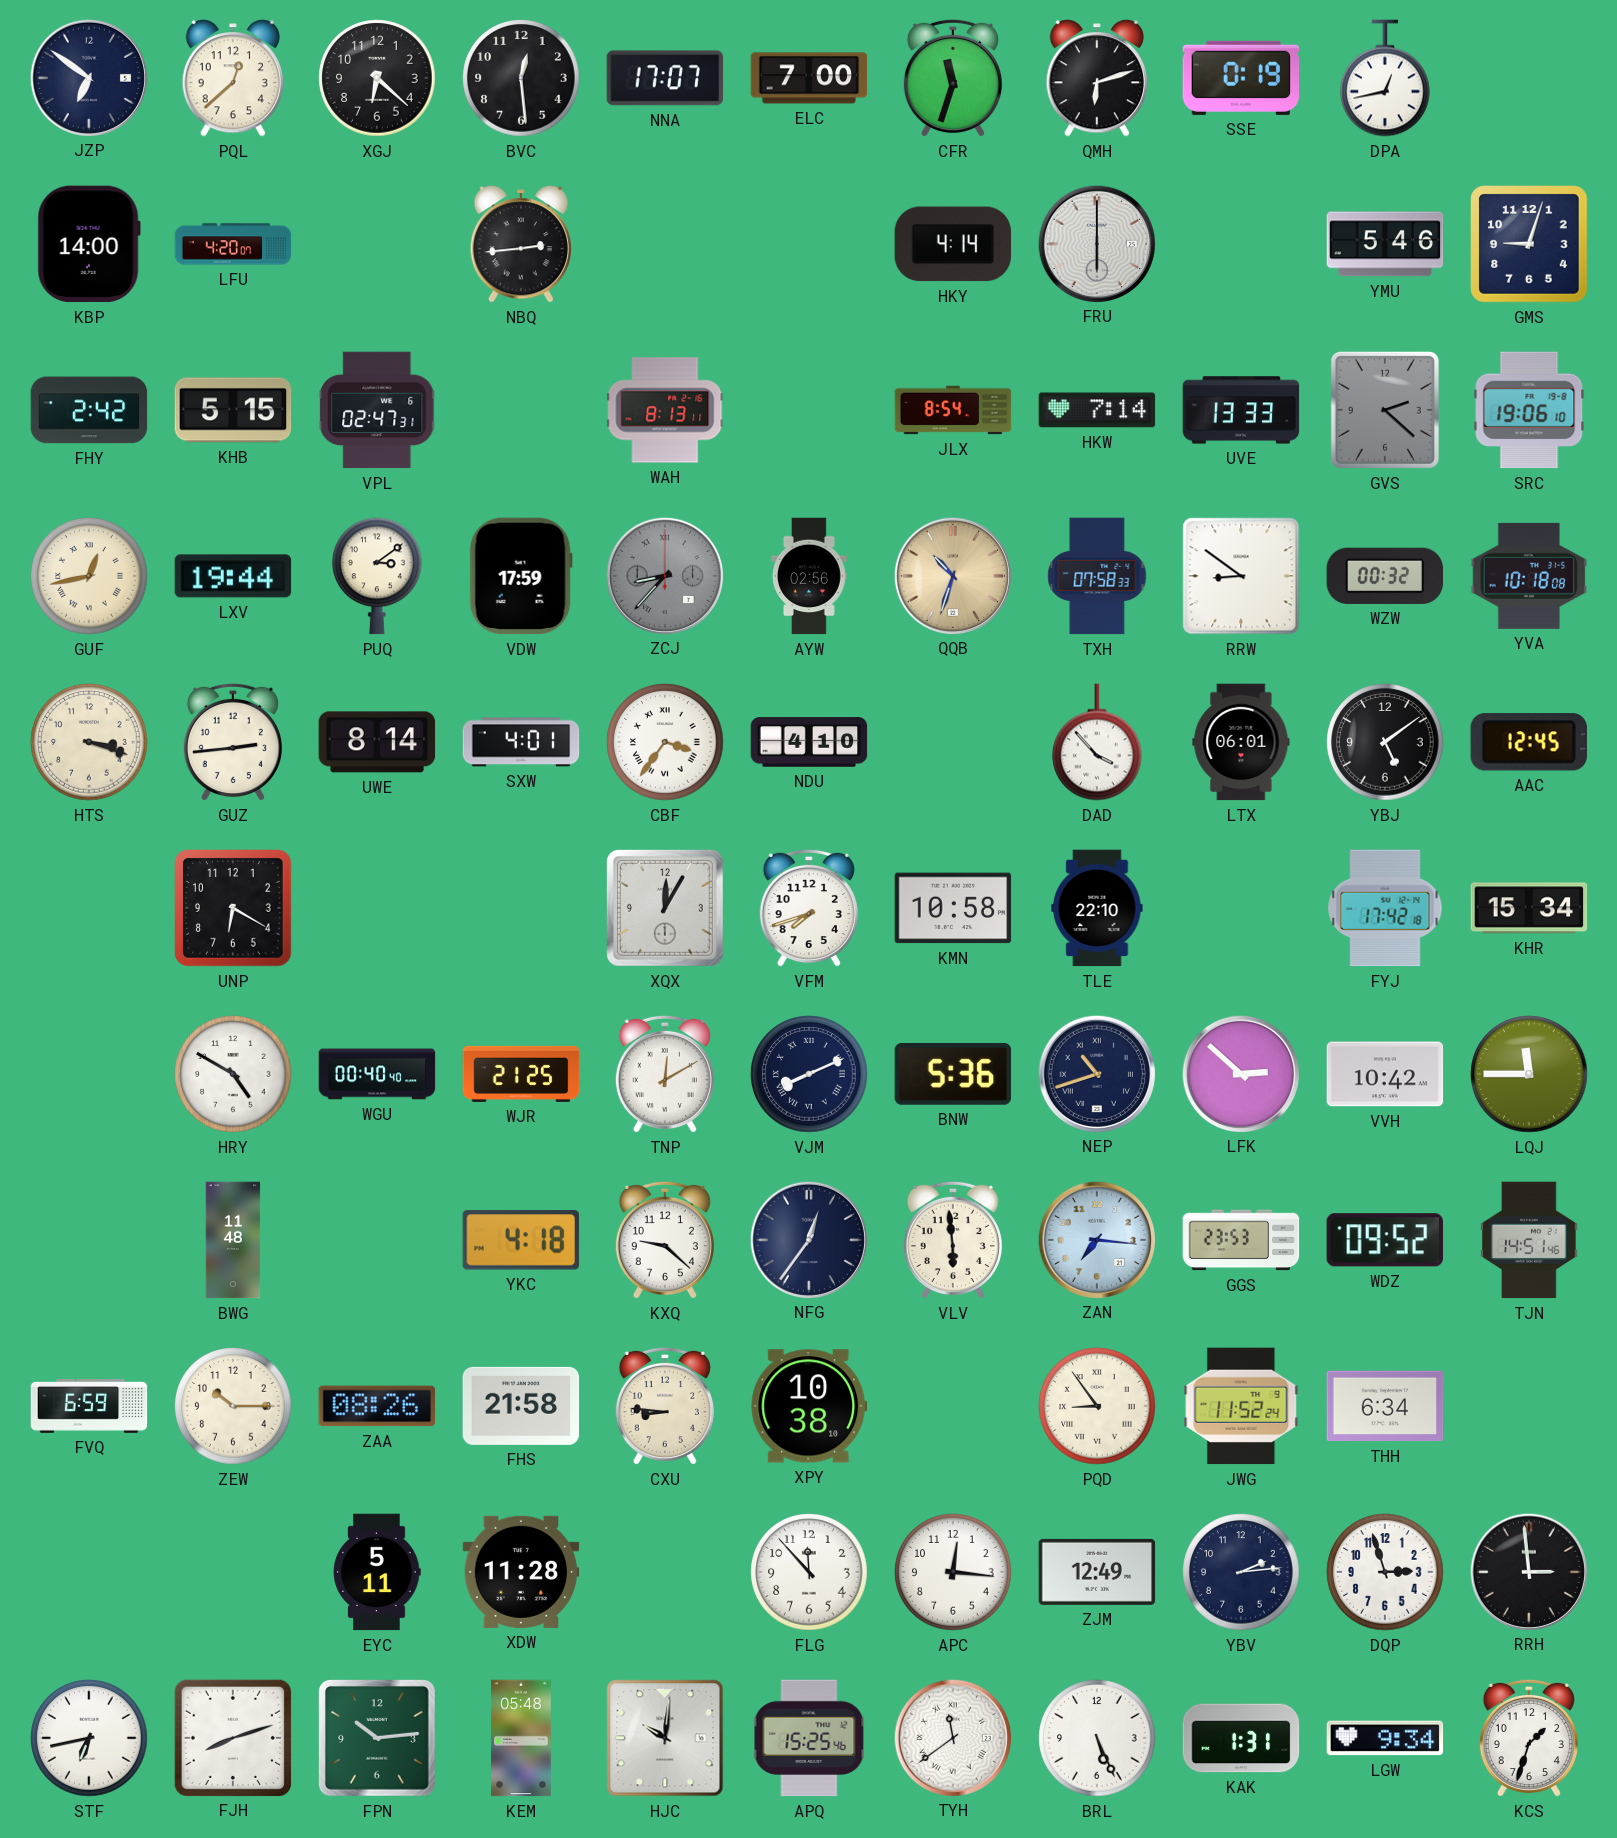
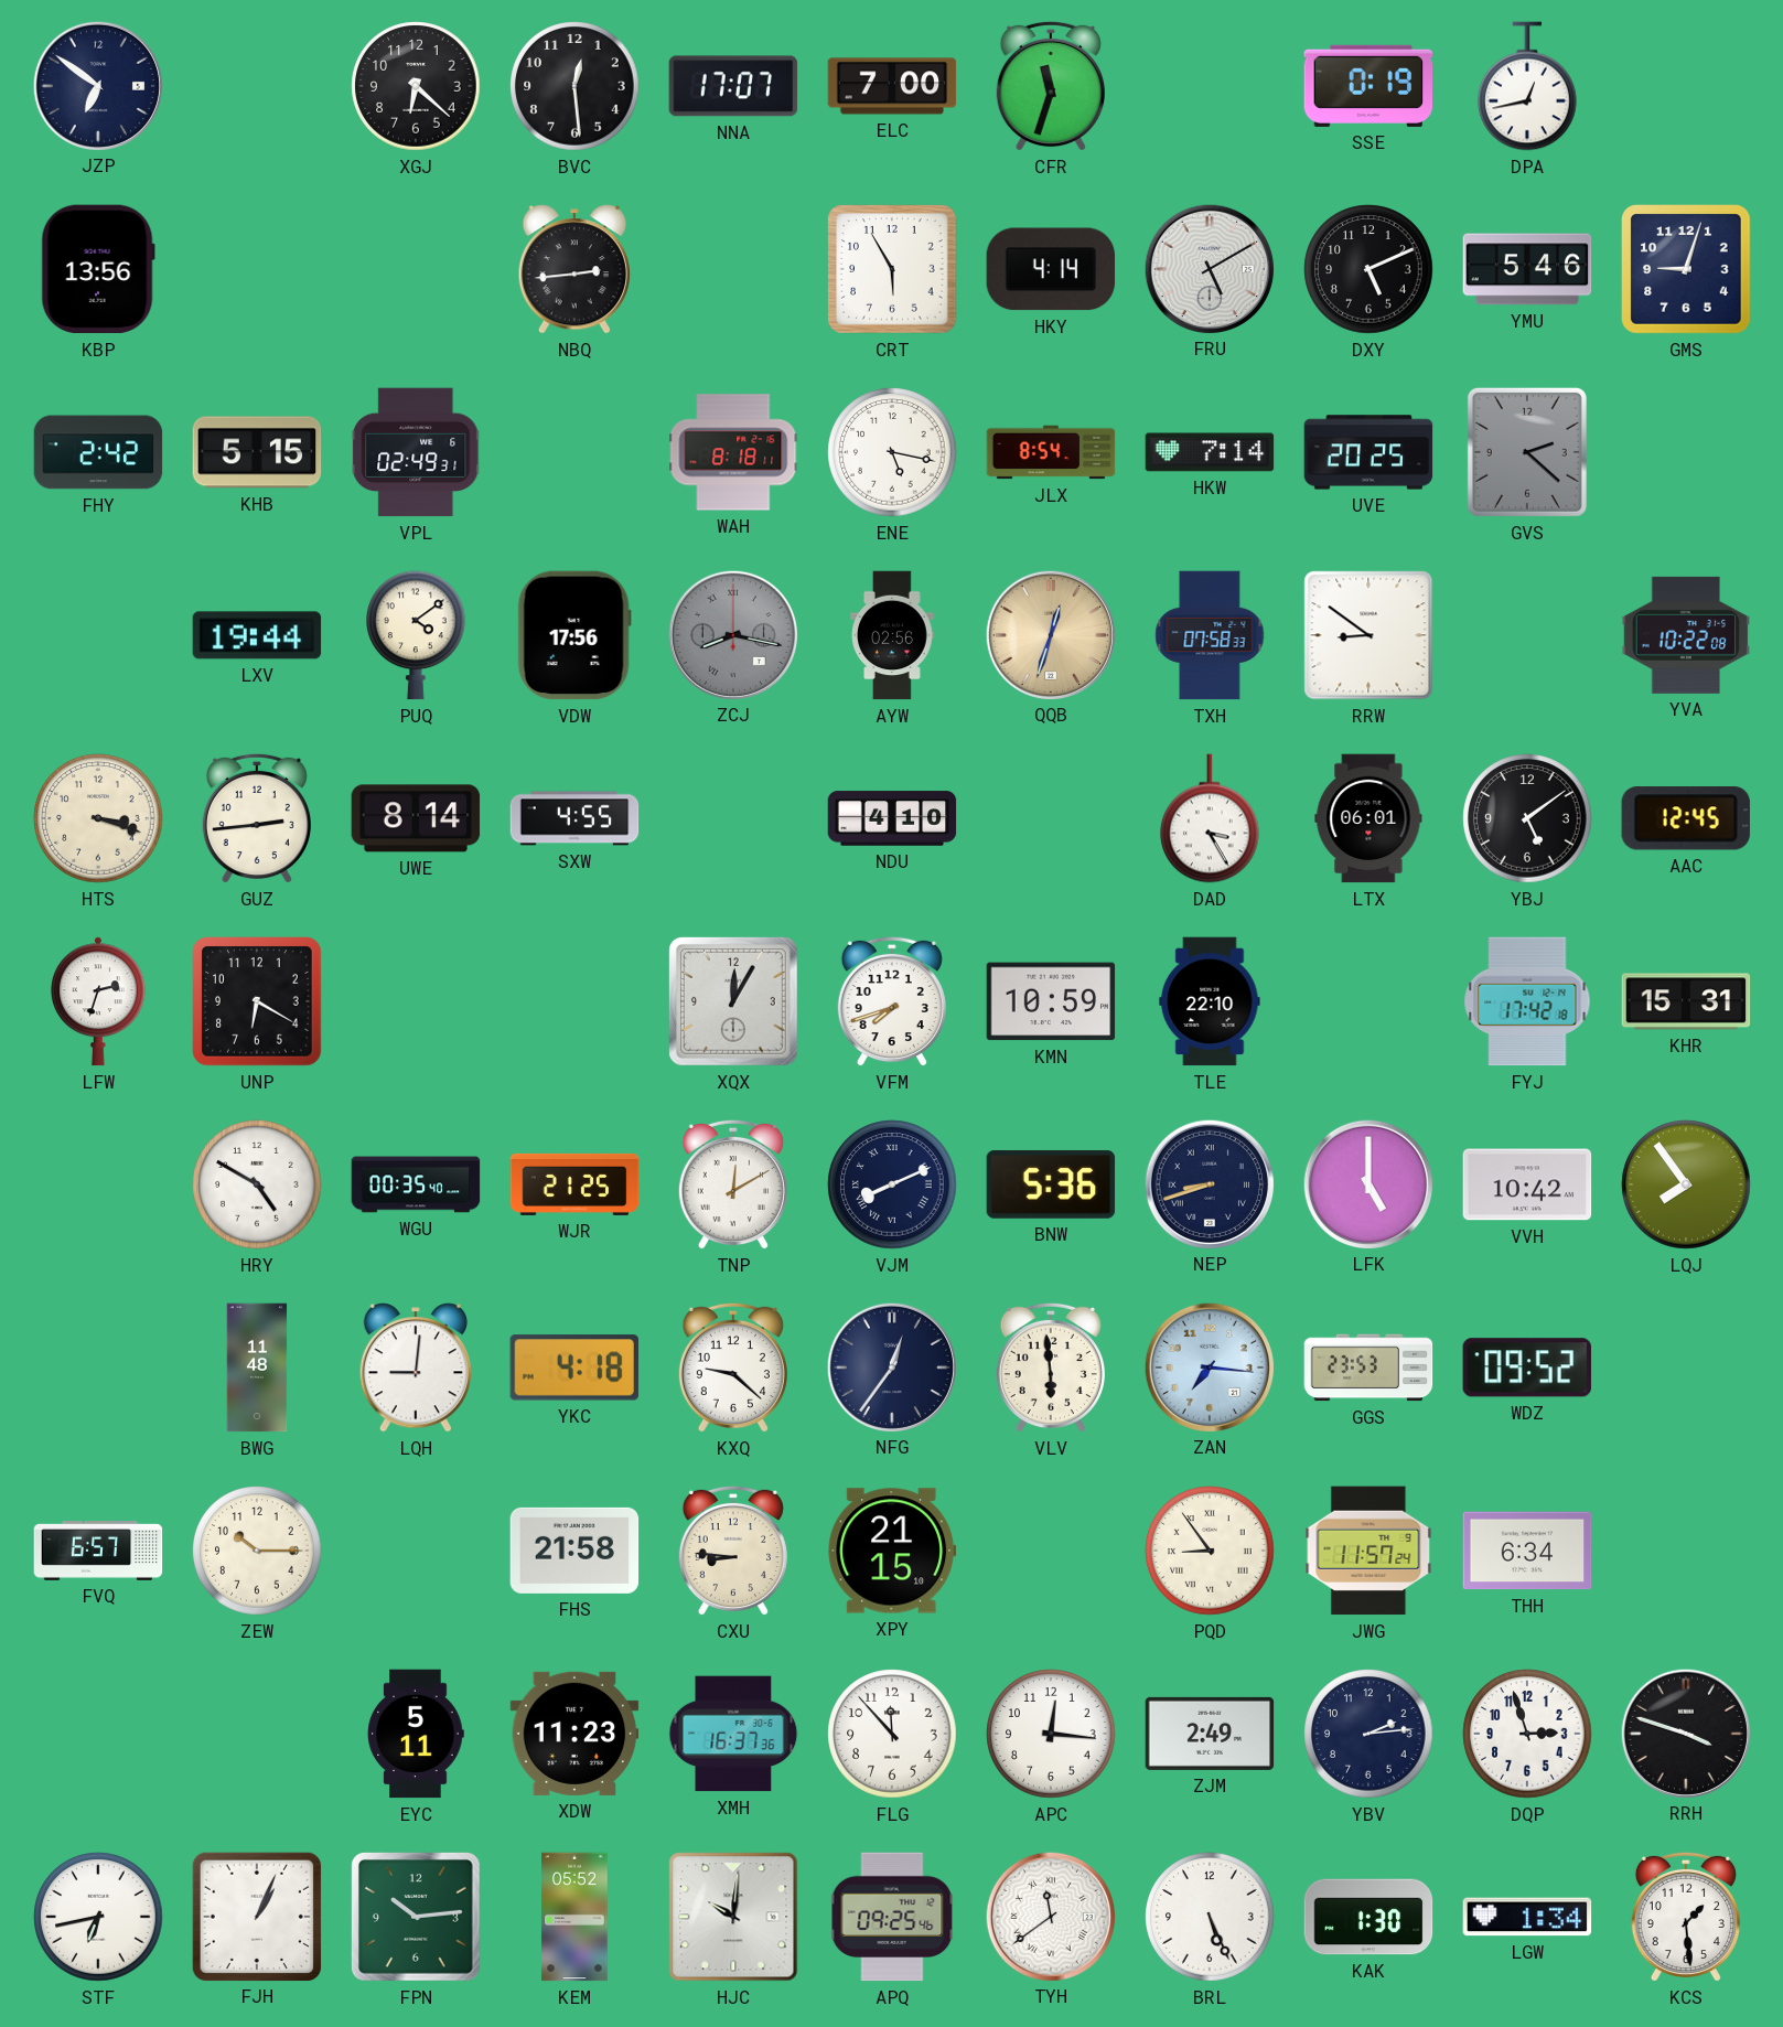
PQL: 12:38 -> none (232, 78)
QMH: 6:12 -> none (1096, 78)
KBP: 14:00 -> 13:56 (98, 269)
LFU: 4:20 -> none (233, 244)
CRT: none -> 5:55 (893, 270)
FRU: 6:00 -> 5:10 (1209, 268)
DXY: none -> 5:11 (1368, 269)
VPL: 02:47 -> 02:49 (416, 452)
WAH: 8:13 -> 8:18 (733, 452)
ENE: none -> 5:17 (892, 452)
UVE: 13:33 -> 20:25 (1368, 452)
SRC: 19:06 -> none (1529, 410)
GUF: 12:43 -> none (89, 576)
PUQ: 3:09 -> 4:09 (416, 635)
VDW: 17:59 -> 17:56 (574, 635)
ZCJ: 8:37 -> 8:17 (732, 634)
QQB: 10:33 -> 12:33 (1050, 634)
WZW: 00:32 -> none (1385, 576)
YVA: 10:18 -> 10:22 (1686, 635)
SXW: 4:01 -> 4:55 (574, 818)
CBF: 3:36 -> none (665, 742)
DAD: 3:53 -> 3:25 (1210, 818)
LFW: none -> 2:33 (98, 1001)
KMN: 10:58 -> 10:59 (1051, 1001)
KHR: 15:34 -> 15:31 (1686, 1001)
WGU: 00:40 -> 00:35 (416, 1184)
NEP: 10:42 -> 8:42 (1209, 1183)
LFK: 2:52 -> 5:00 (1367, 1183)
LQJ: 11:45 -> 7:54 (1686, 1184)
LQH: none -> 9:01 (415, 1368)
TJN: 14:51 -> none (1529, 1240)
FVQ: 6:59 -> 6:57 (98, 1552)
ZAA: 08:26 -> none (377, 1406)
XPY: 10:38 -> 21:15 (892, 1551)
JWG: 11:52 -> 11:57 (1368, 1551)
XDW: 11:28 -> 11:23 (574, 1734)
XMH: none -> 16:37 (733, 1734)
ZJM: 12:49 -> 2:49 (1210, 1734)
RRH: 2:59 -> 3:48 (1685, 1733)
FJH: 8:12 -> 1:04 (256, 1916)
KEM: 05:48 -> 05:52 (574, 1917)
APQ: 15:25 -> 09:25 (892, 1917)
KAK: 1:31 -> 1:30 (1368, 1917)
LGW: 9:34 -> 1:34 (1527, 1917)
KCS: 1:33 -> 1:29 (1686, 1917)
